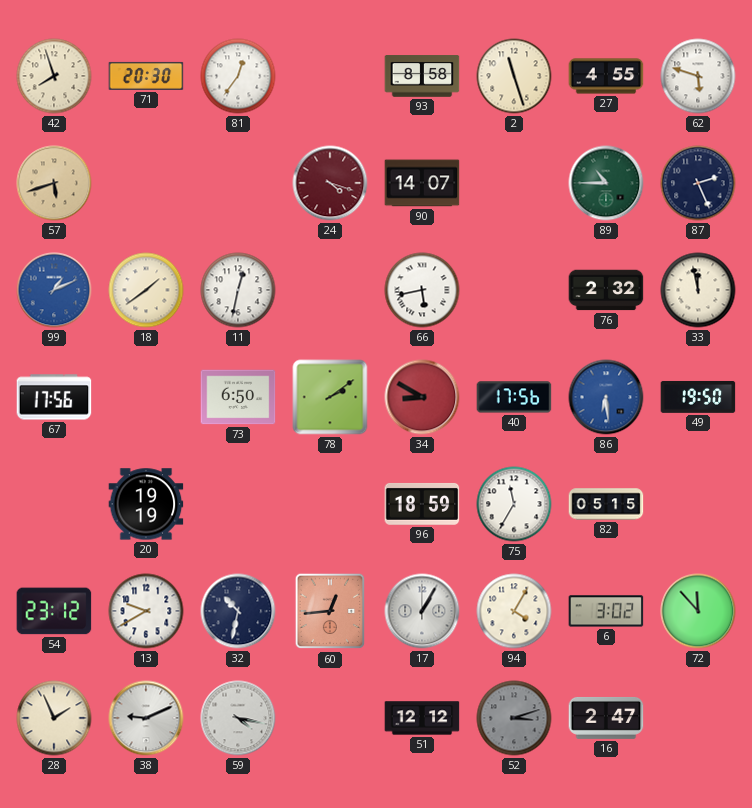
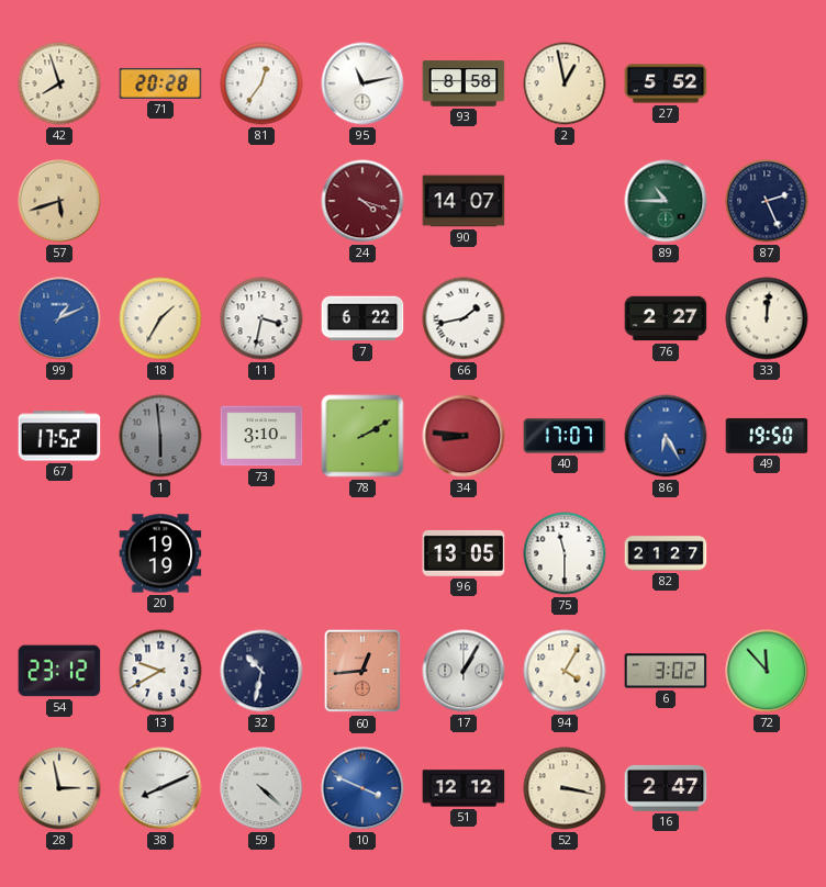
71: 20:30 -> 20:28 (160, 83)
95: none -> 11:13 (362, 83)
2: 11:27 -> 12:58 (565, 83)
27: 4:55 -> 5:52 (666, 83)
62: 5:48 -> none (698, 76)
18: 1:39 -> 1:35 (160, 318)
11: 12:32 -> 3:32 (261, 318)
7: none -> 6:22 (362, 318)
66: 5:43 -> 1:43 (464, 318)
76: 2:32 -> 2:27 (666, 318)
33: 11:58 -> 12:01 (767, 318)
67: 17:56 -> 17:52 (59, 436)
1: none -> 5:59 (160, 436)
73: 6:50 -> 3:10 (261, 436)
78: 2:09 -> 2:10 (362, 436)
34: 8:50 -> 8:46 (464, 436)
40: 17:56 -> 17:07 (565, 436)
86: 6:29 -> 6:25 (666, 436)
96: 18:59 -> 13:05 (464, 553)
75: 11:35 -> 11:30 (565, 553)
82: 05:15 -> 21:27 (666, 553)
28: 1:56 -> 2:58 (59, 788)
38: 9:11 -> 8:11 (160, 788)
59: 4:17 -> 4:22 (261, 788)
10: none -> 3:49 (362, 788)
52: 3:12 -> 3:17 (565, 788)
52 dial: grey -> cream (565, 788)
